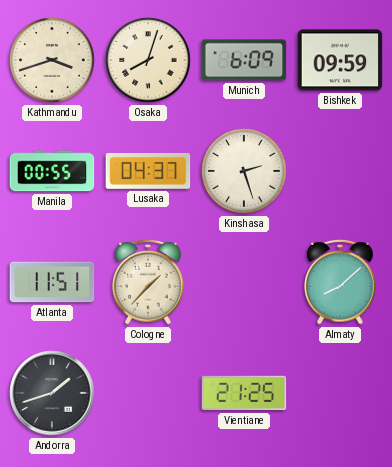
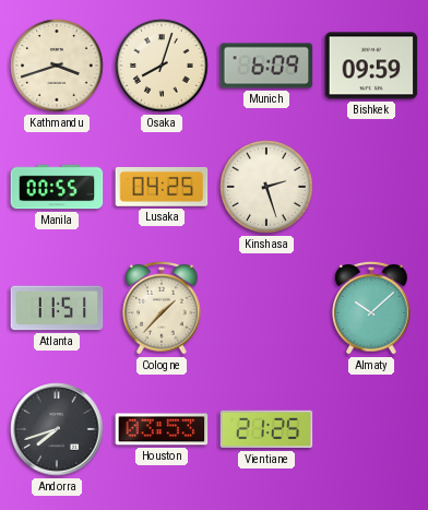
Lusaka: 04:37 -> 04:25 (162, 187)
Almaty: 8:08 -> 10:08 (371, 308)
Andorra: 1:42 -> 7:42 (57, 429)
Houston: none -> 03:53 (162, 429)
